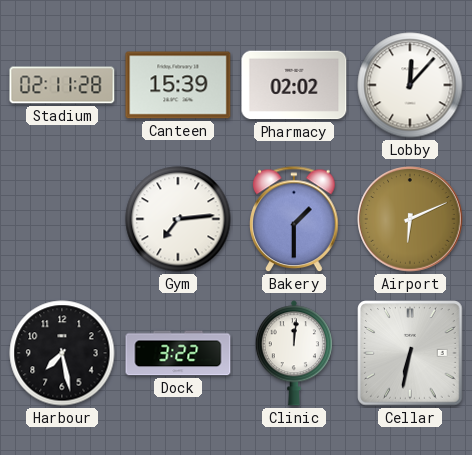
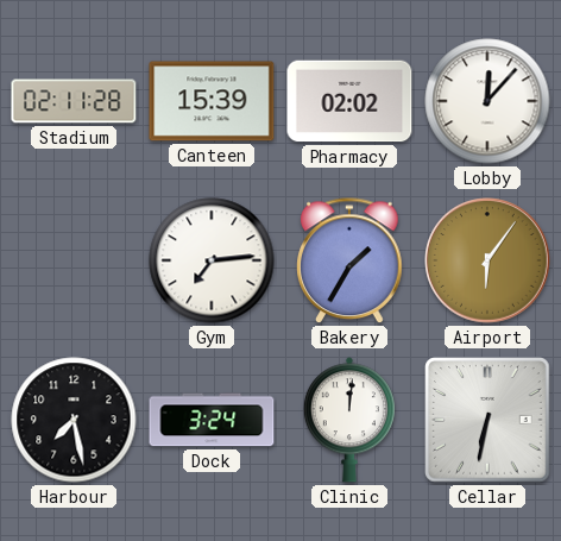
Bakery: 1:30 -> 1:35 (349, 262)
Airport: 6:11 -> 6:06 (487, 260)
Dock: 3:22 -> 3:24 (212, 420)
